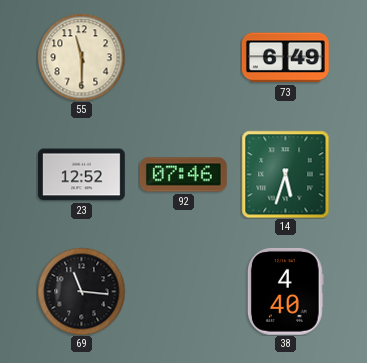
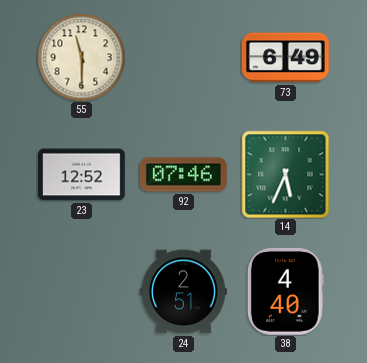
14: 5:33 -> 5:34 (285, 174)
69: 11:16 -> none (81, 291)
24: none -> 2:51 (184, 292)
